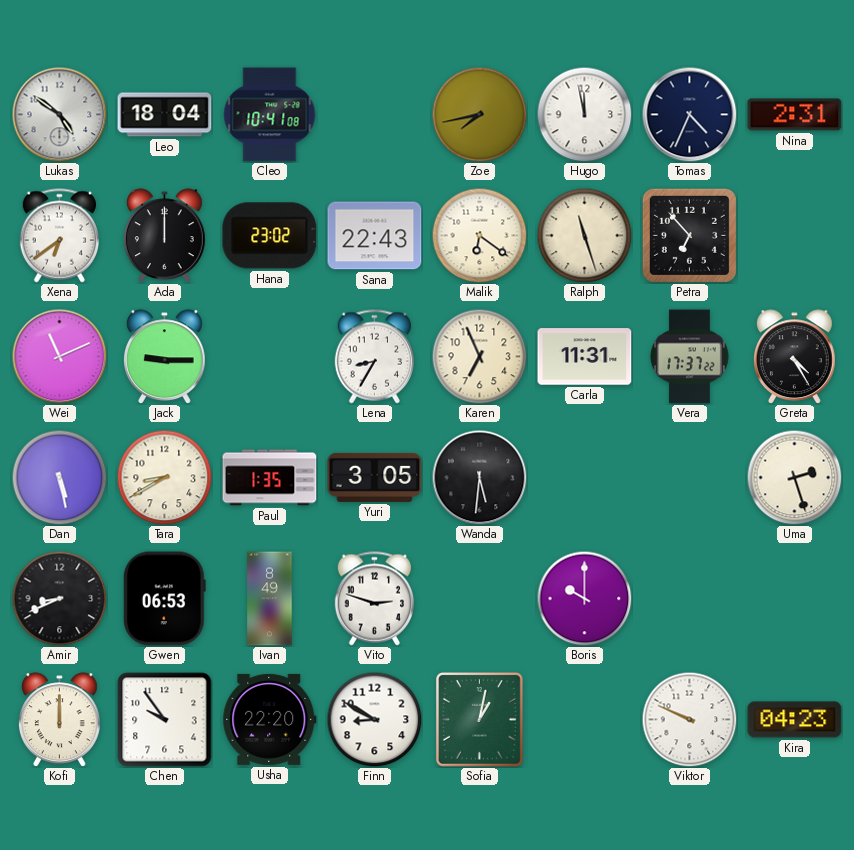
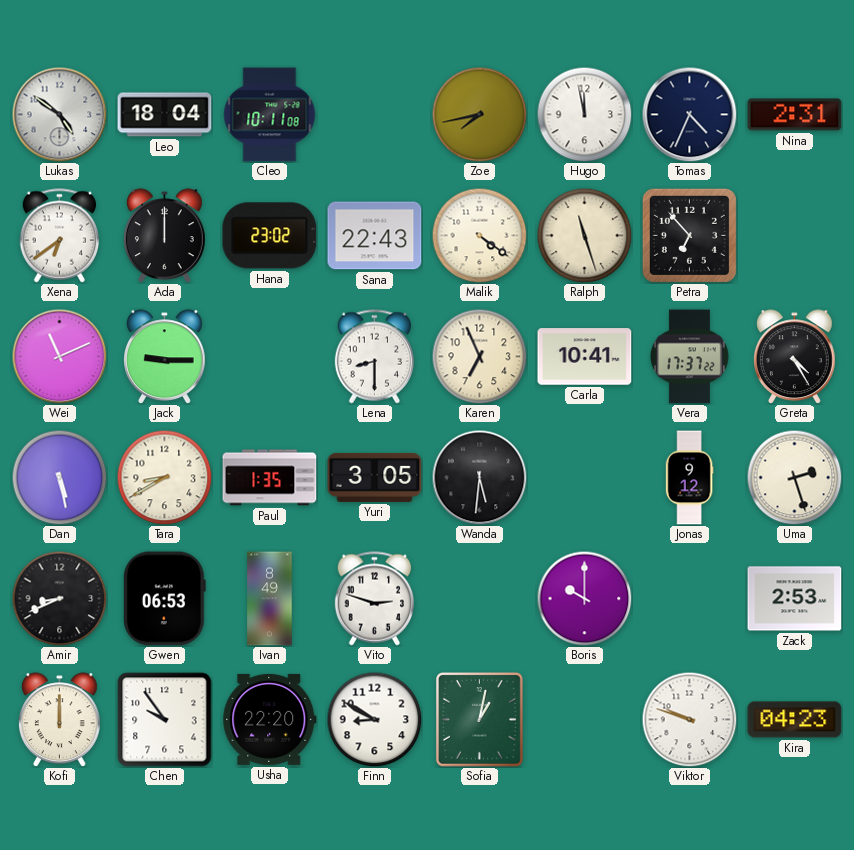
Cleo: 10:41 -> 10:11 (270, 115)
Malik: 6:21 -> 4:21 (479, 235)
Lena: 8:35 -> 8:30 (374, 357)
Carla: 11:31 -> 10:41 (585, 357)
Jonas: none -> 9:12 (689, 478)
Zack: none -> 2:53 (795, 599)
Viktor: 9:49 -> 9:48 (689, 719)
